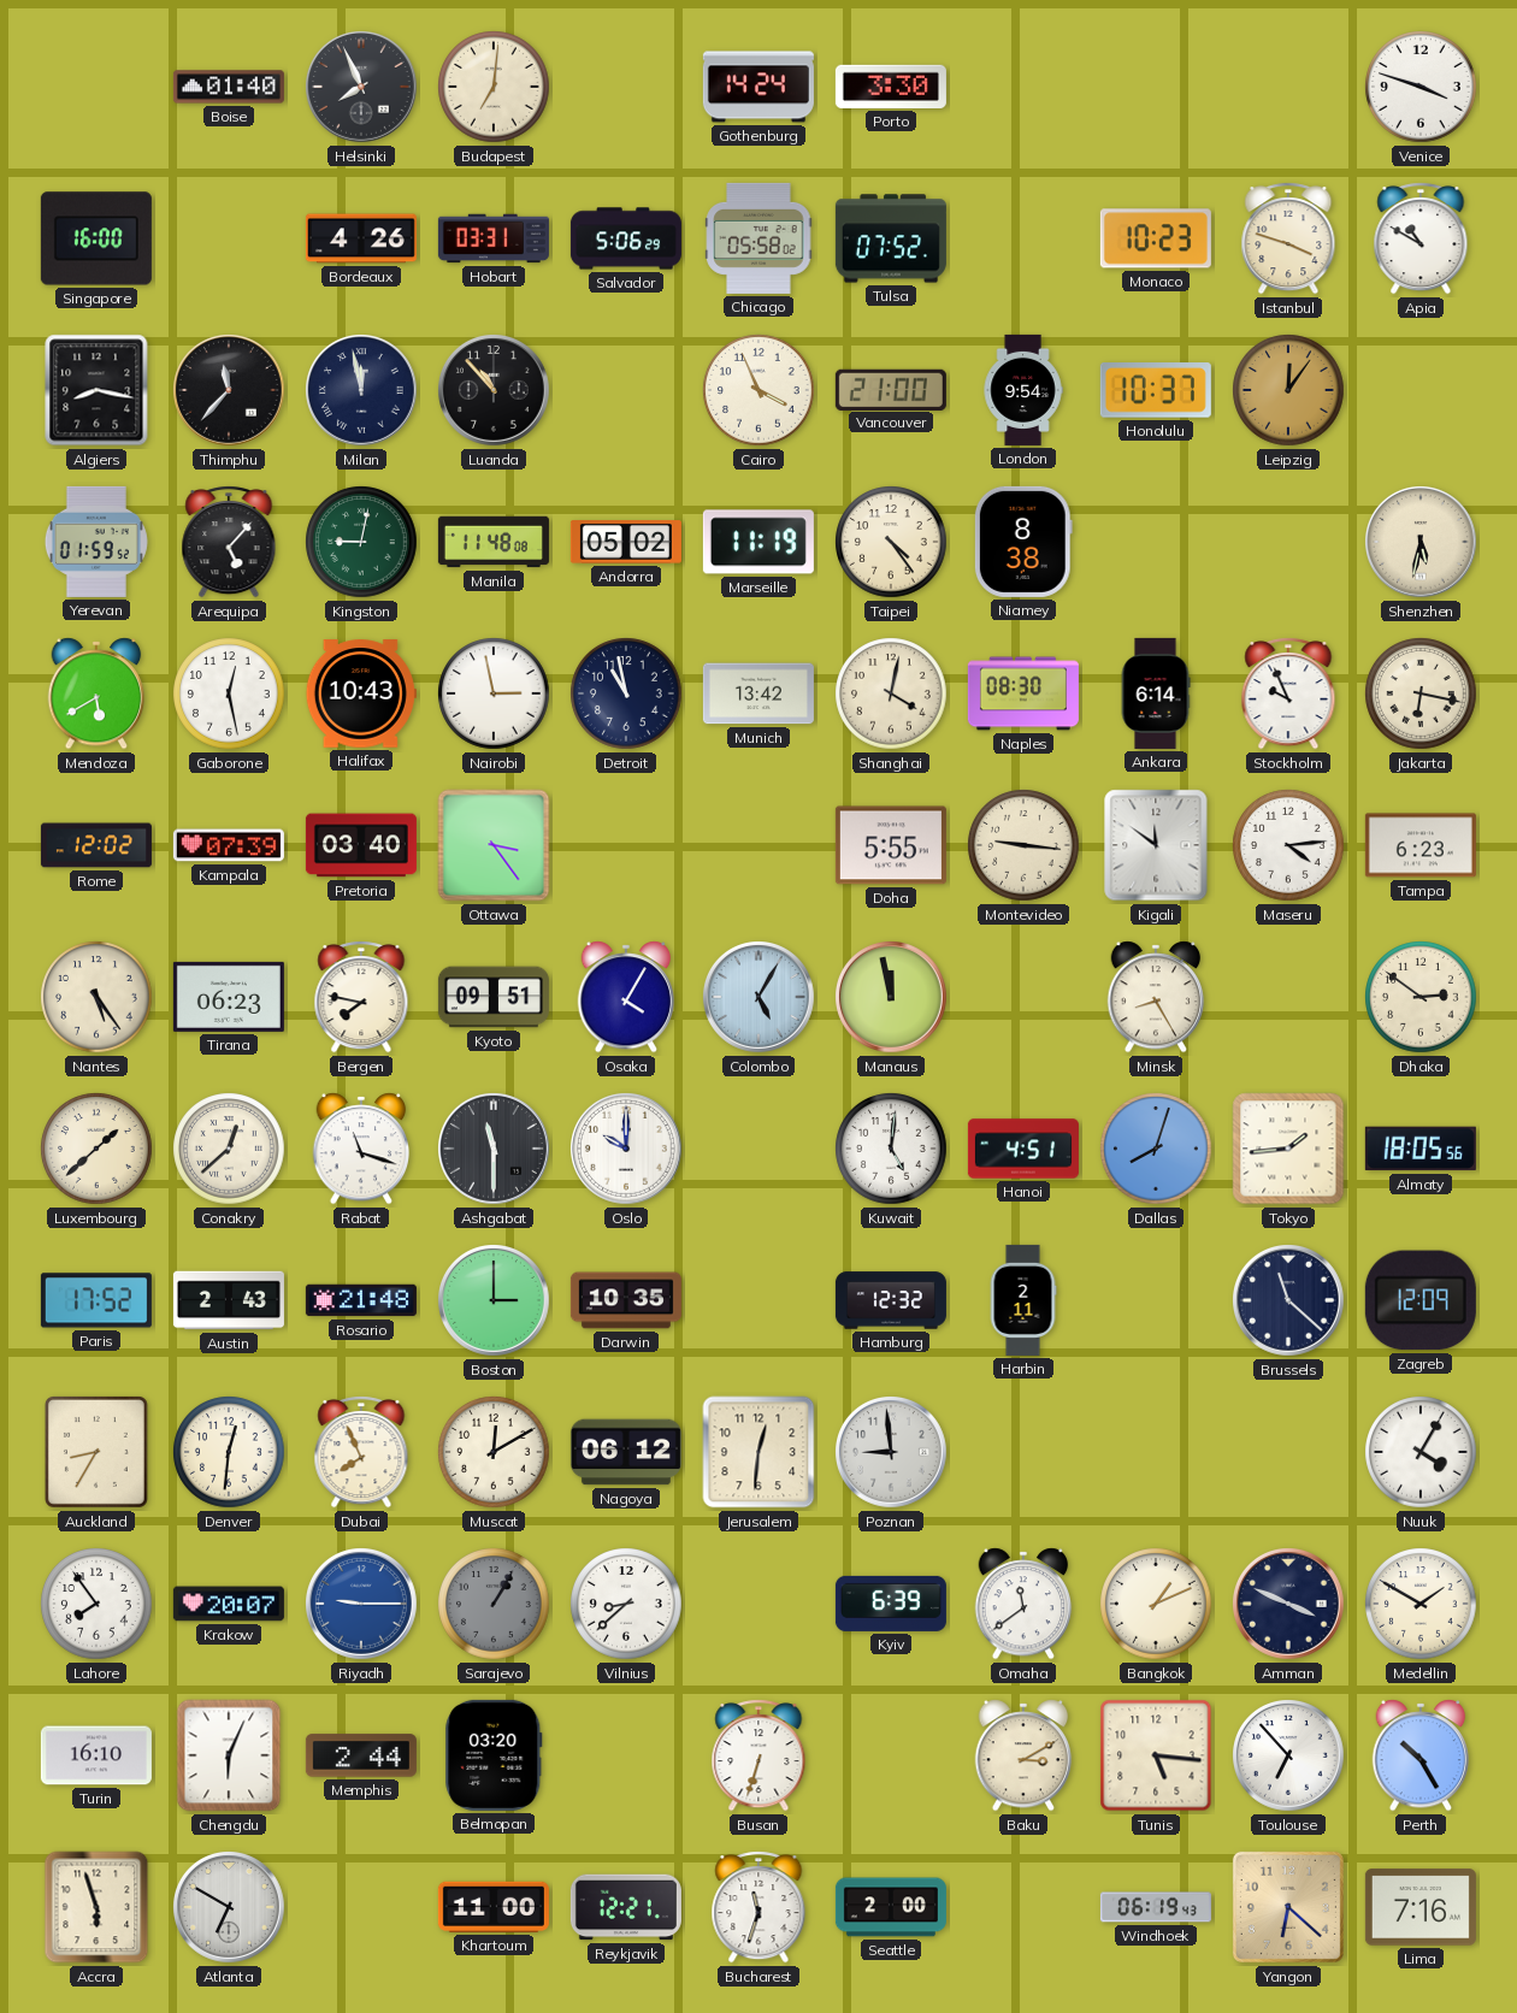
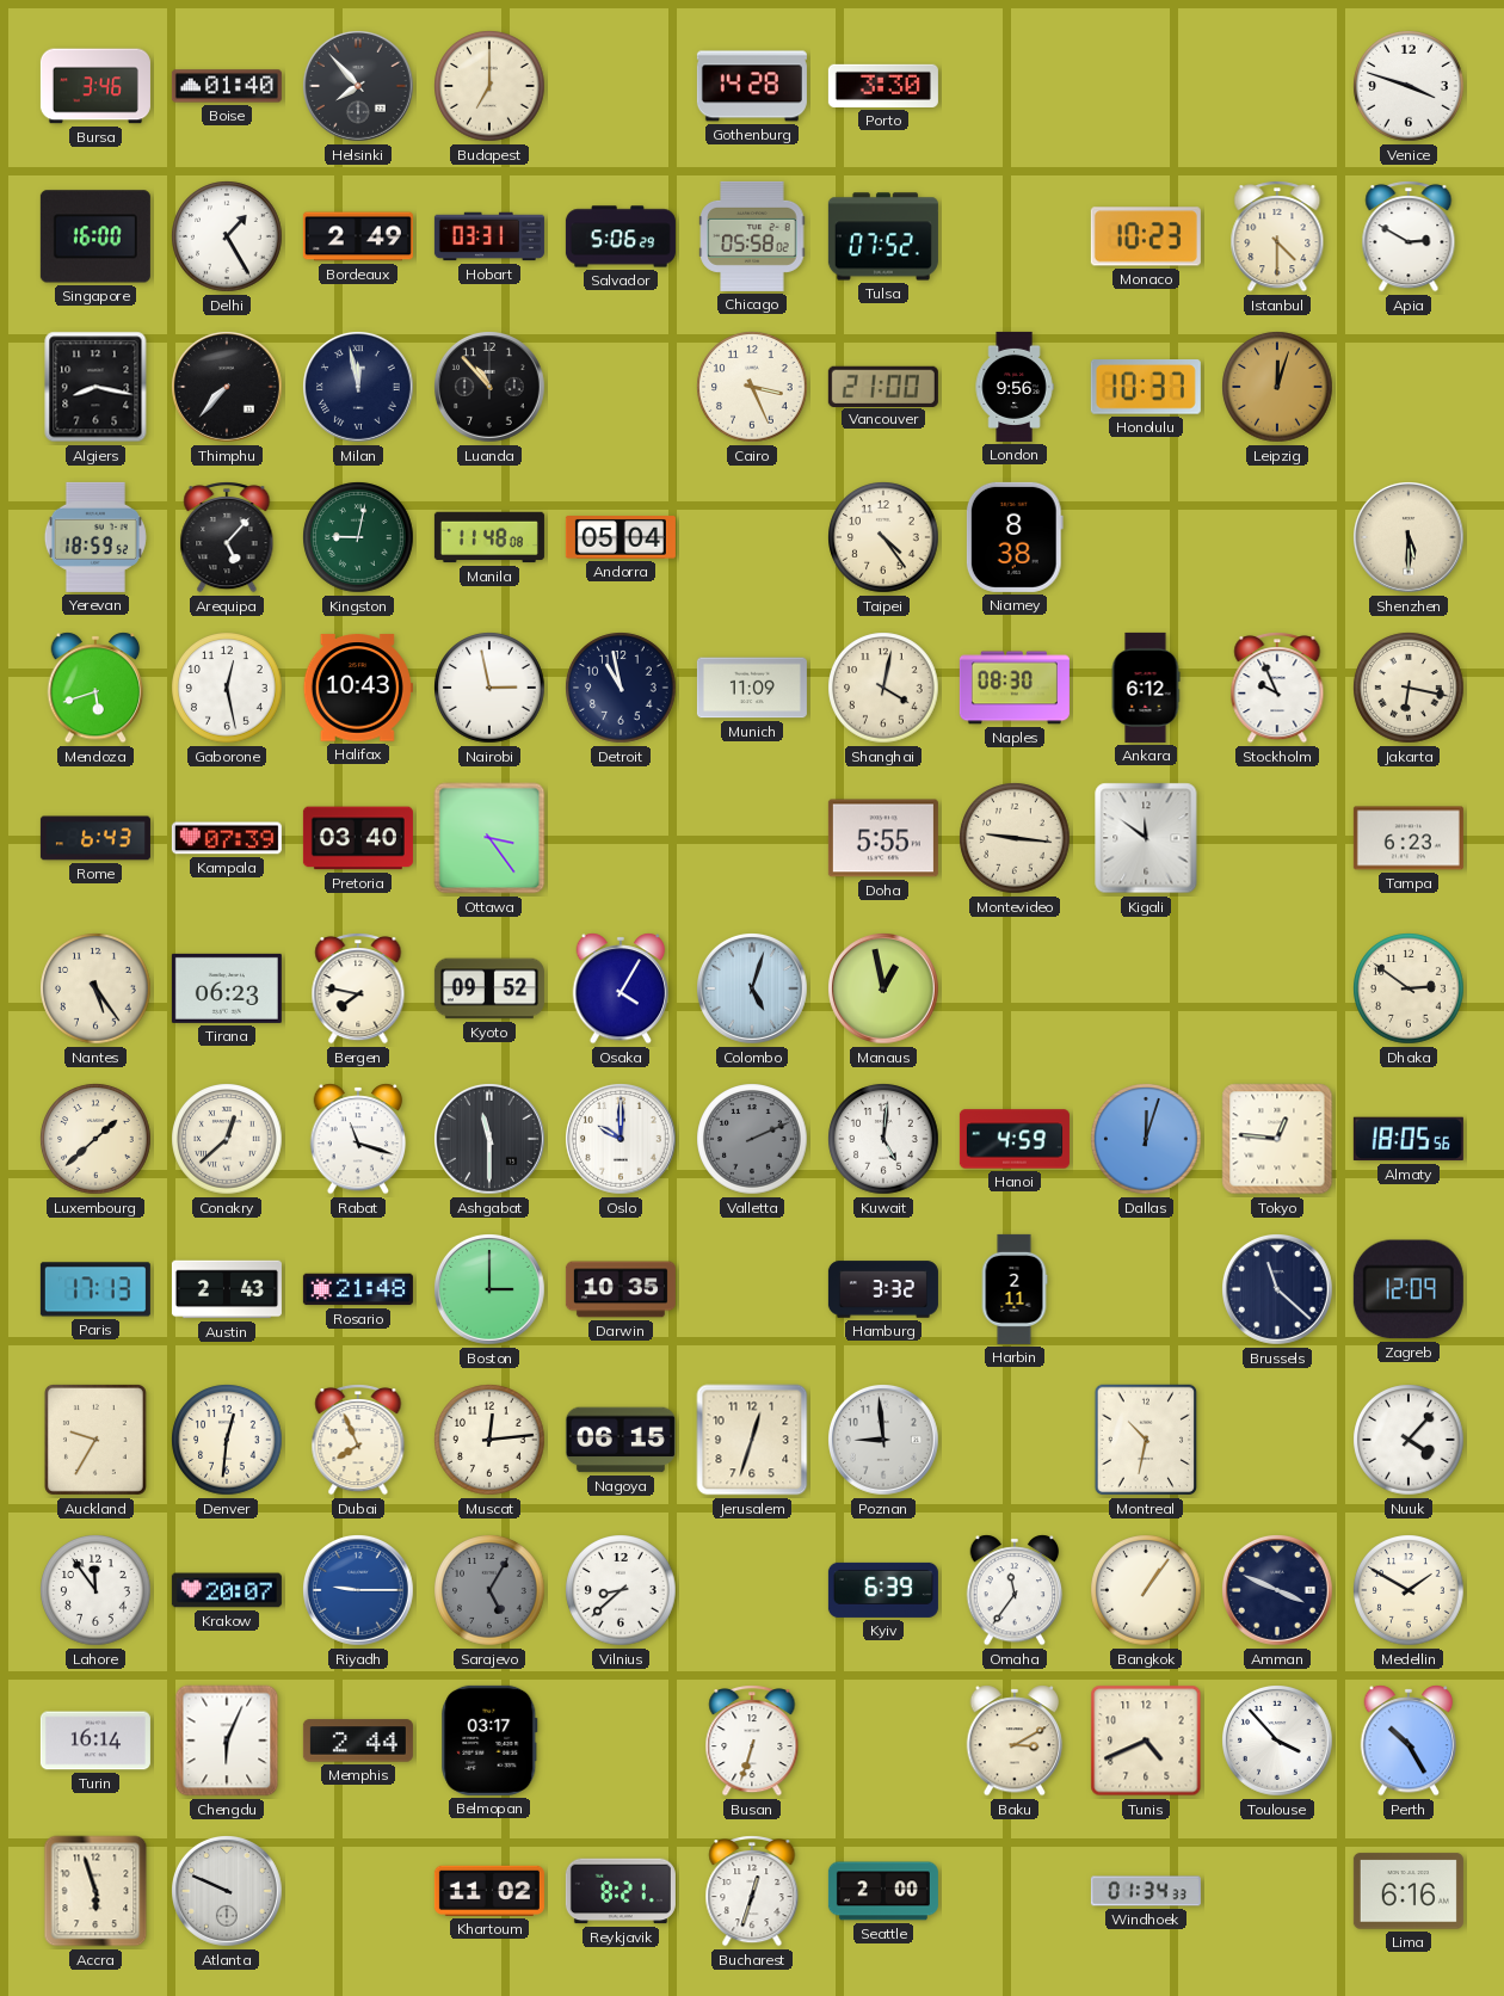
Bursa: none -> 3:46 (95, 86)
Helsinki: 7:56 -> 7:53 (359, 87)
Budapest: 7:01 -> 7:00 (489, 86)
Gothenburg: 14:24 -> 14:28 (752, 86)
Delhi: none -> 1:25 (227, 236)
Bordeaux: 4:26 -> 2:49 (358, 236)
Istanbul: 3:48 -> 4:30 (1277, 236)
Apia: 10:50 -> 2:50 (1409, 236)
Thimphu: 11:37 -> 7:37 (228, 388)
Cairo: 3:56 -> 3:26 (752, 387)
London: 9:54 -> 9:56 (1015, 387)
Leipzig: 12:06 -> 12:03 (1277, 387)
Yerevan: 01:59 -> 18:59 (95, 537)
Andorra: 05:02 -> 05:04 (621, 538)
Marseille: 11:19 -> none (758, 542)
Shenzhen: 5:32 -> 5:30 (1410, 538)
Mendoza: 5:40 -> 5:42 (95, 688)
Munich: 13:42 -> 11:09 (752, 688)
Ankara: 6:14 -> 6:12 (1146, 688)
Rome: 12:02 -> 6:43 (95, 838)
Maseru: 4:14 -> none (1288, 845)
Kyoto: 09:51 -> 09:52 (489, 988)
Colombo: 5:05 -> 5:03 (753, 990)
Manaus: 11:58 -> 12:58 (884, 990)
Minsk: 8:25 -> none (1156, 997)
Valletta: none -> 2:11 (752, 1139)
Hanoi: 4:51 -> 4:59 (1015, 1139)
Dallas: 8:03 -> 12:03 (1146, 1139)
Tokyo: 1:44 -> 12:46 (1277, 1139)
Paris: 17:52 -> 17:13 (95, 1289)
Hamburg: 12:32 -> 3:32 (883, 1289)
Auckland: 8:35 -> 9:35 (95, 1440)
Muscat: 12:10 -> 12:14 (489, 1440)
Nagoya: 06:12 -> 06:15 (621, 1440)
Jerusalem: 12:31 -> 12:33 (752, 1440)
Montreal: none -> 10:32 (1146, 1440)
Nuuk: 4:05 -> 4:07 (1409, 1440)
Lahore: 7:54 -> 11:54 (95, 1590)
Sarajevo: 1:05 -> 5:05 (489, 1590)
Omaha: 11:39 -> 11:36 (1015, 1590)
Bangkok: 1:11 -> 1:06 (1146, 1590)
Turin: 16:10 -> 16:14 (95, 1741)
Belmopan: 03:20 -> 03:17 (489, 1741)
Tunis: 5:16 -> 4:41 (1146, 1741)
Toulouse: 6:53 -> 3:53 (1278, 1742)
Atlanta: 6:50 -> 9:49 (228, 1892)
Khartoum: 11:00 -> 11:02 (489, 1891)
Reykjavik: 12:21 -> 8:21 (621, 1891)
Bucharest: 11:33 -> 12:33 (752, 1891)
Windhoek: 06:19 -> 01:34 (1146, 1891)
Yangon: 6:22 -> none (1288, 1907)
Lima: 7:16 -> 6:16 (1409, 1891)
